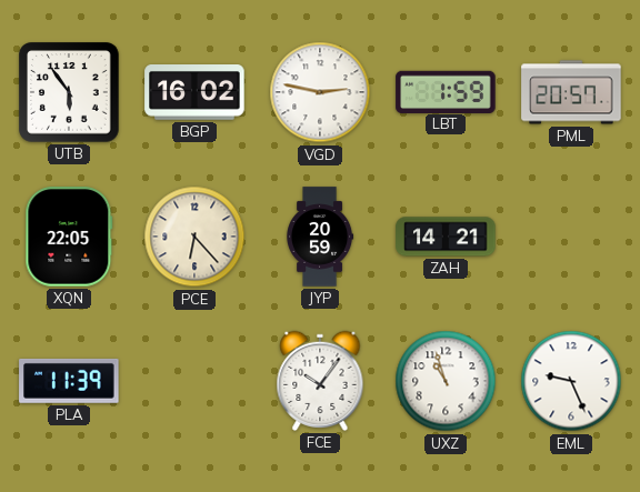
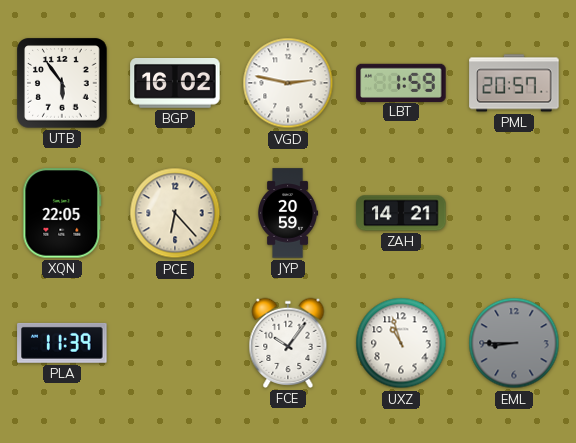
EML: 9:26 -> 8:45 (514, 343)
EML dial: white -> grey (514, 343)
